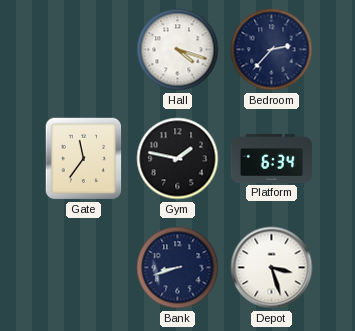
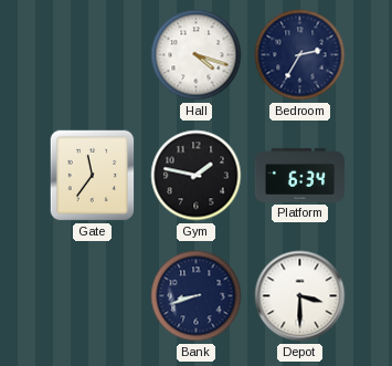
Bedroom: 2:37 -> 2:35 (300, 55)
Depot: 3:27 -> 3:30 (300, 296)
